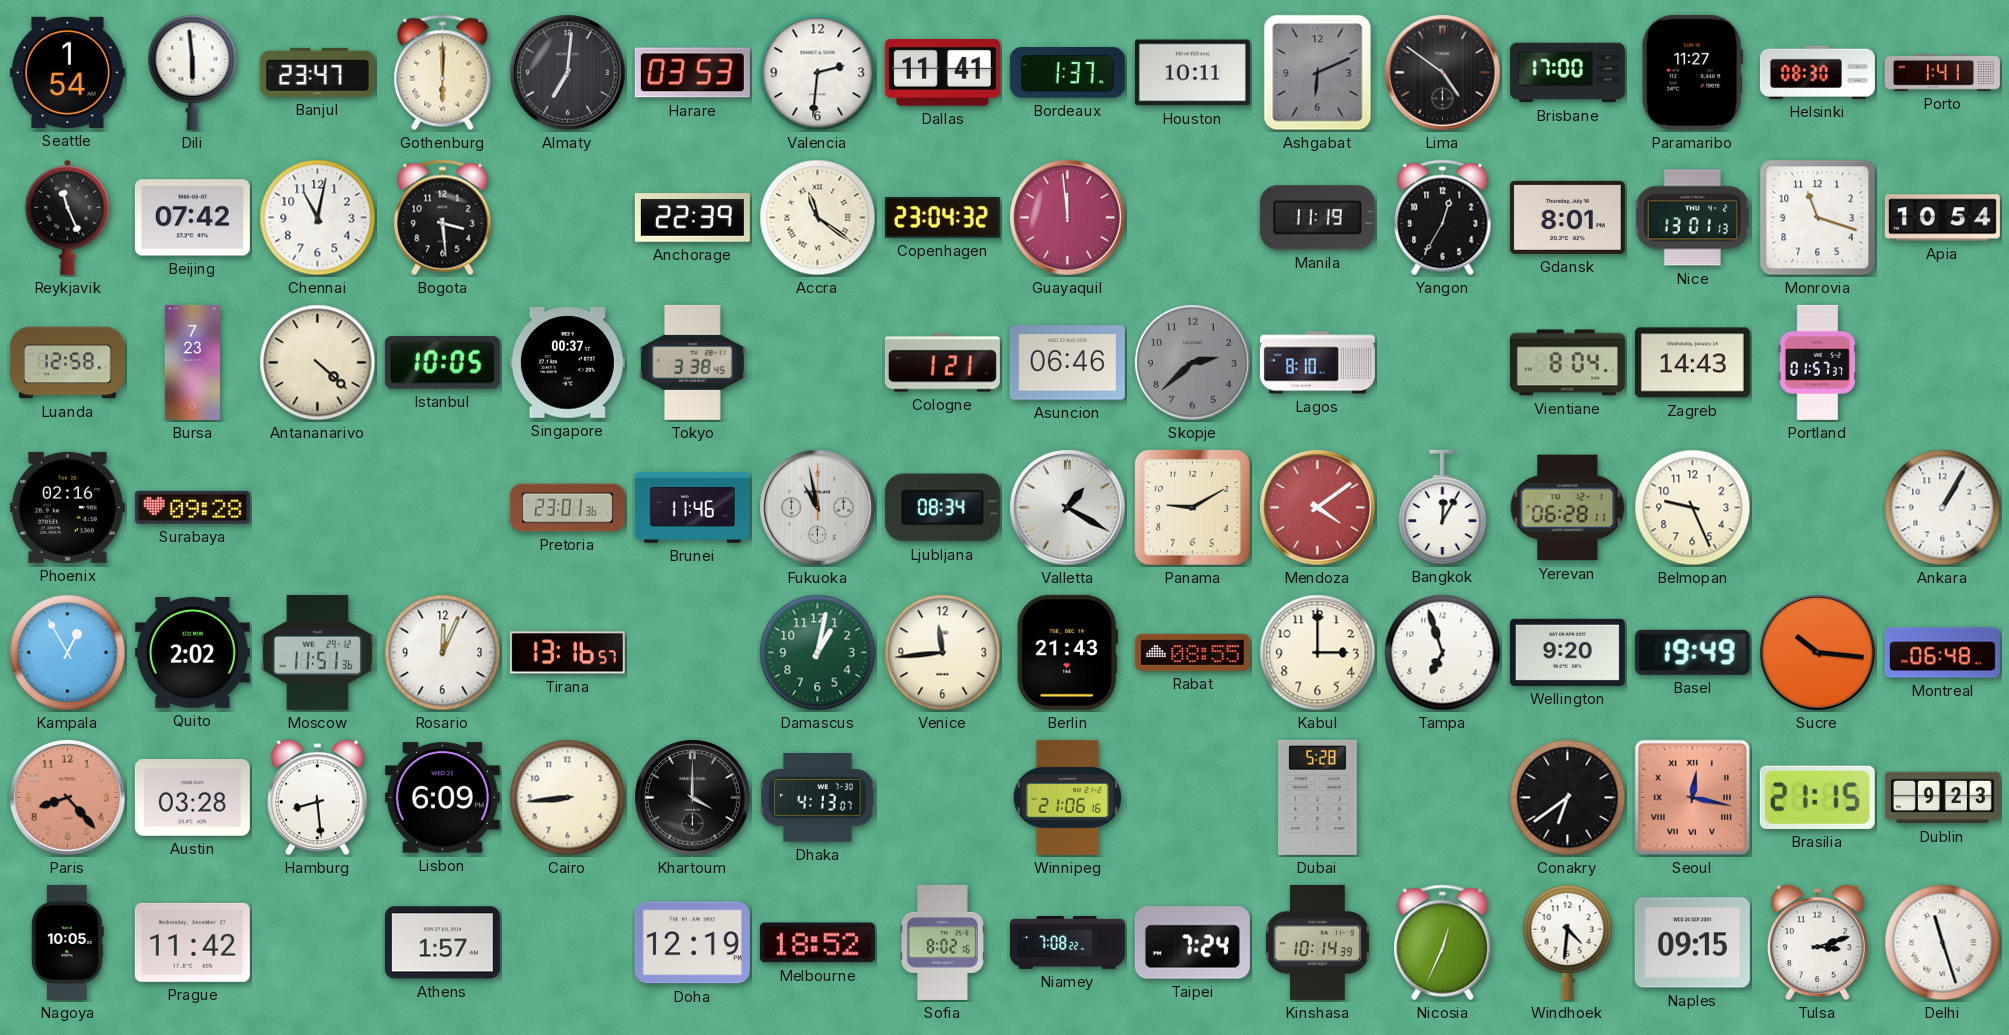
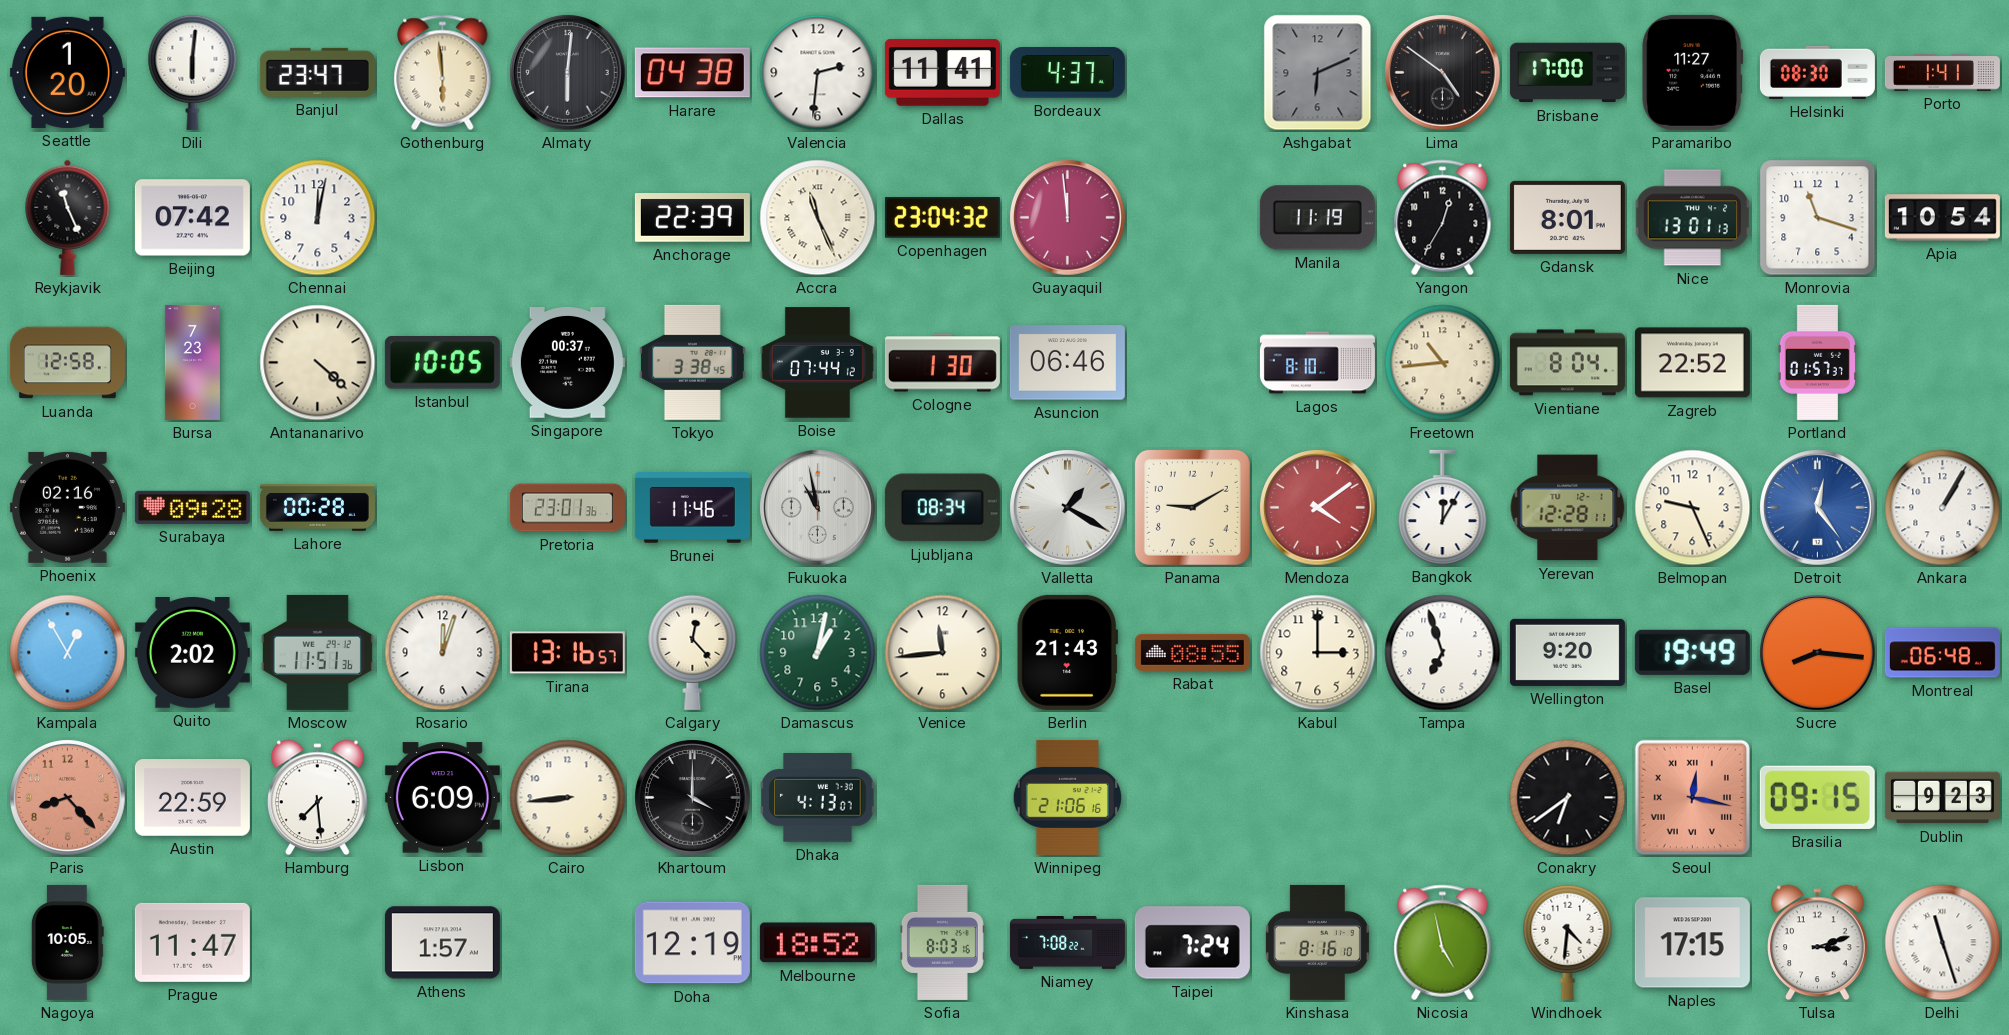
Seattle: 1:54 -> 1:20 (67, 72)
Dili: 5:59 -> 6:01 (193, 72)
Gothenburg: 6:00 -> 5:59 (443, 73)
Almaty: 7:01 -> 6:01 (568, 73)
Harare: 03:53 -> 04:38 (692, 73)
Bordeaux: 1:37 -> 4:37 (1067, 73)
Houston: 10:11 -> none (1192, 73)
Chennai: 11:02 -> 12:02 (318, 218)
Bogota: 3:29 -> none (443, 218)
Accra: 11:21 -> 11:26 (818, 218)
Boise: none -> 07:44 (817, 363)
Cologne: 1:21 -> 1:30 (942, 363)
Skopje: 2:38 -> none (1193, 363)
Freetown: none -> 10:44 (1443, 363)
Zagreb: 14:43 -> 22:52 (1692, 363)
Lahore: none -> 00:28 (317, 507)
Yerevan: 06:28 -> 12:28 (1568, 508)
Detroit: none -> 12:24 (1818, 508)
Rosario: 12:04 -> 12:03 (443, 653)
Calgary: none -> 12:23 (693, 652)
Sucre: 10:16 -> 8:16 (1818, 653)
Austin: 03:28 -> 22:59 (192, 798)
Hamburg: 8:29 -> 7:29 (318, 798)
Dubai: 5:28 -> none (1318, 797)
Brasilia: 21:15 -> 09:15 (1817, 797)
Prague: 11:42 -> 11:47 (192, 942)
Sofia: 8:02 -> 8:03 (942, 942)
Kinshasa: 10:14 -> 8:16 (1317, 942)
Nicosia: 12:34 -> 4:58 (1443, 943)
Naples: 09:15 -> 17:15 (1692, 943)
